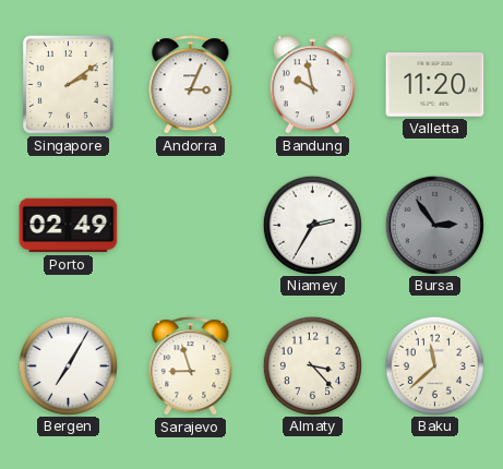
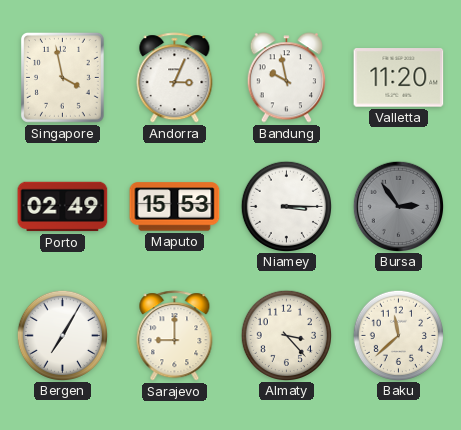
Singapore: 2:09 -> 3:58 (62, 77)
Maputo: none -> 15:53 (175, 207)
Niamey: 2:35 -> 3:15 (286, 206)
Sarajevo: 8:57 -> 9:00 (175, 336)
